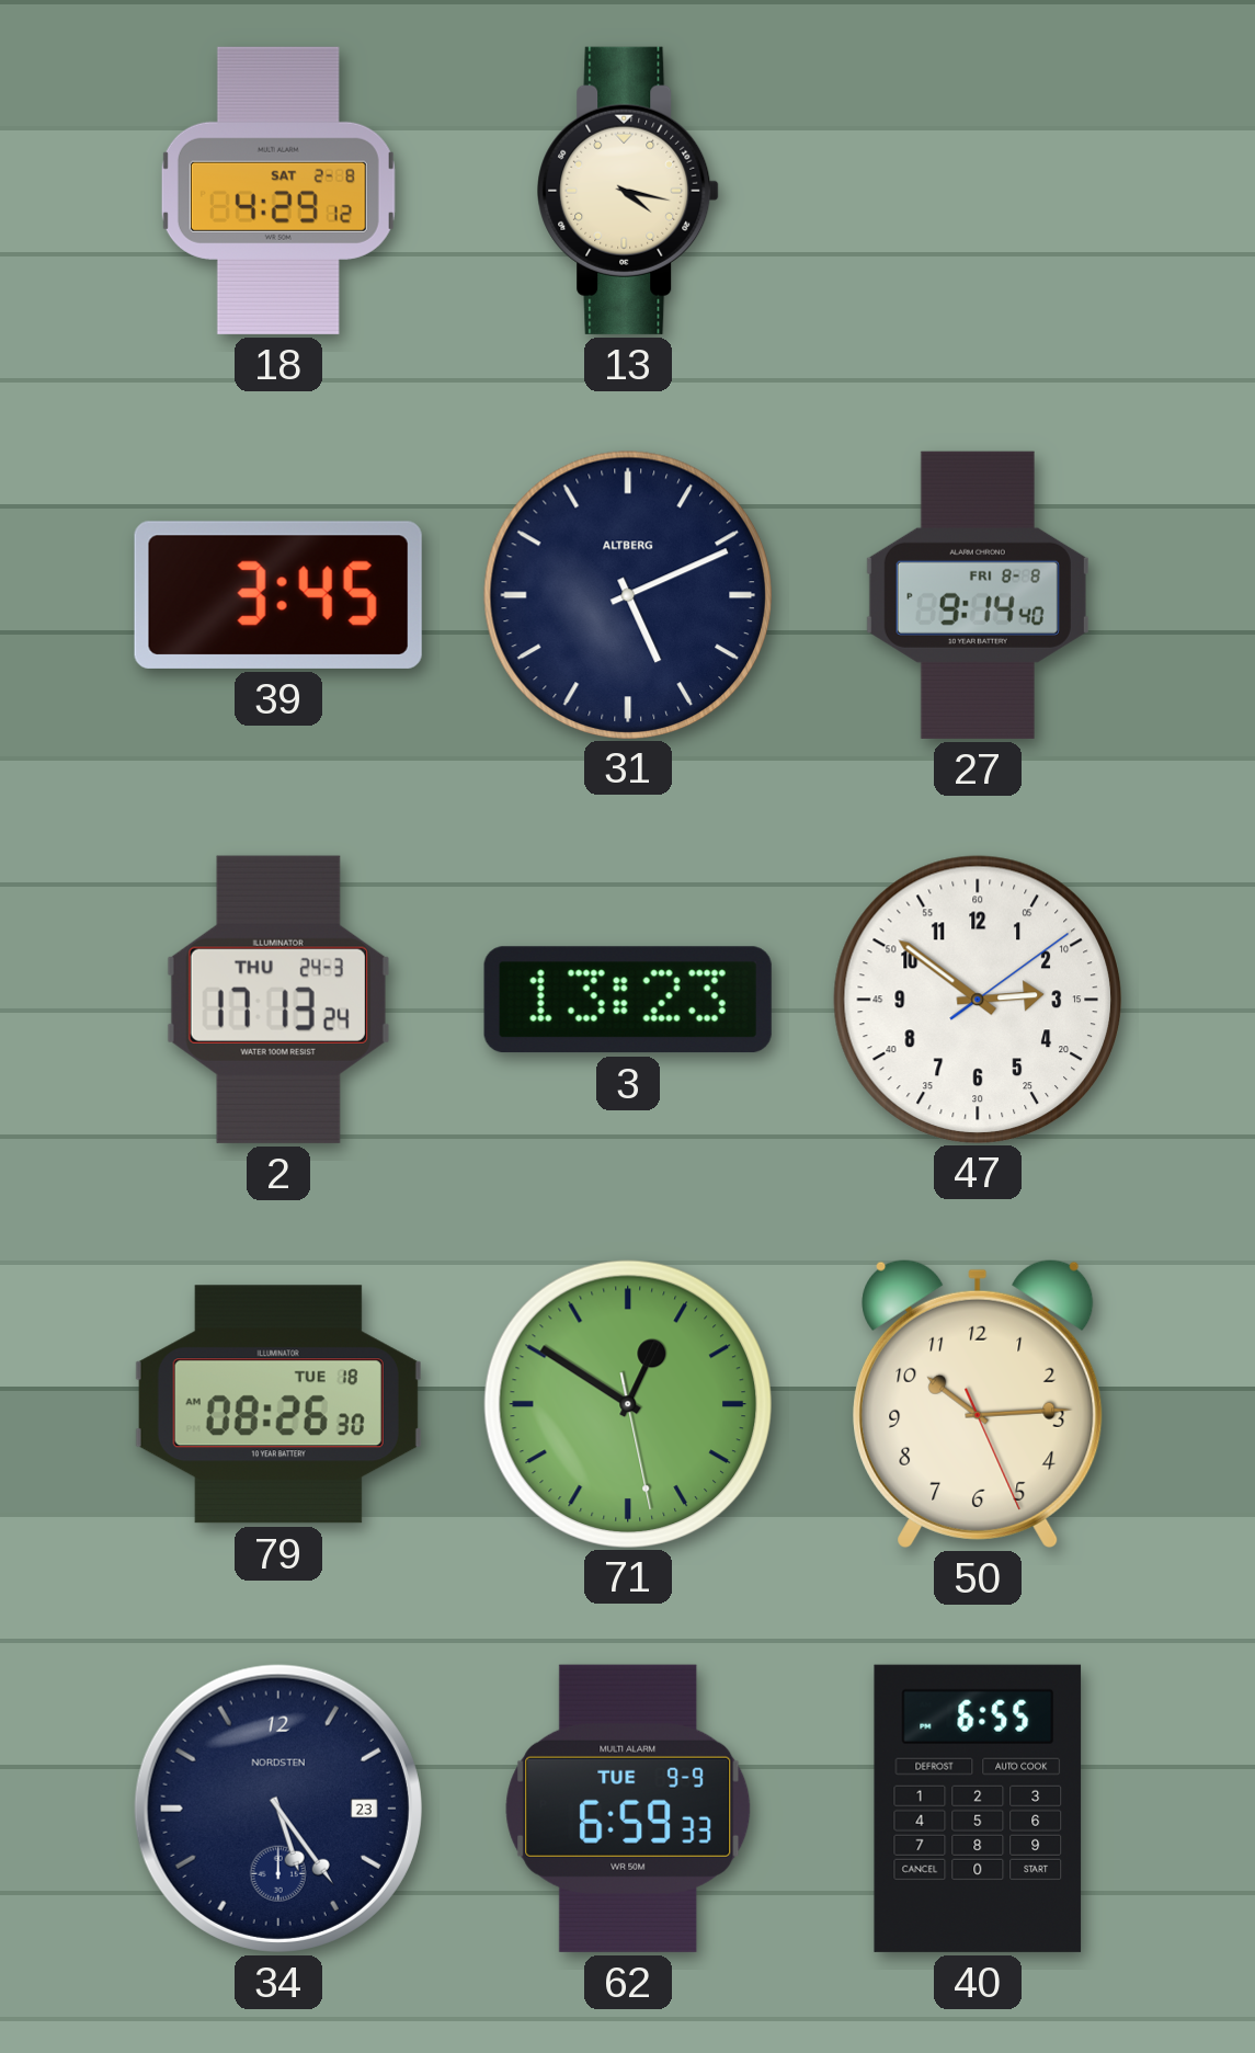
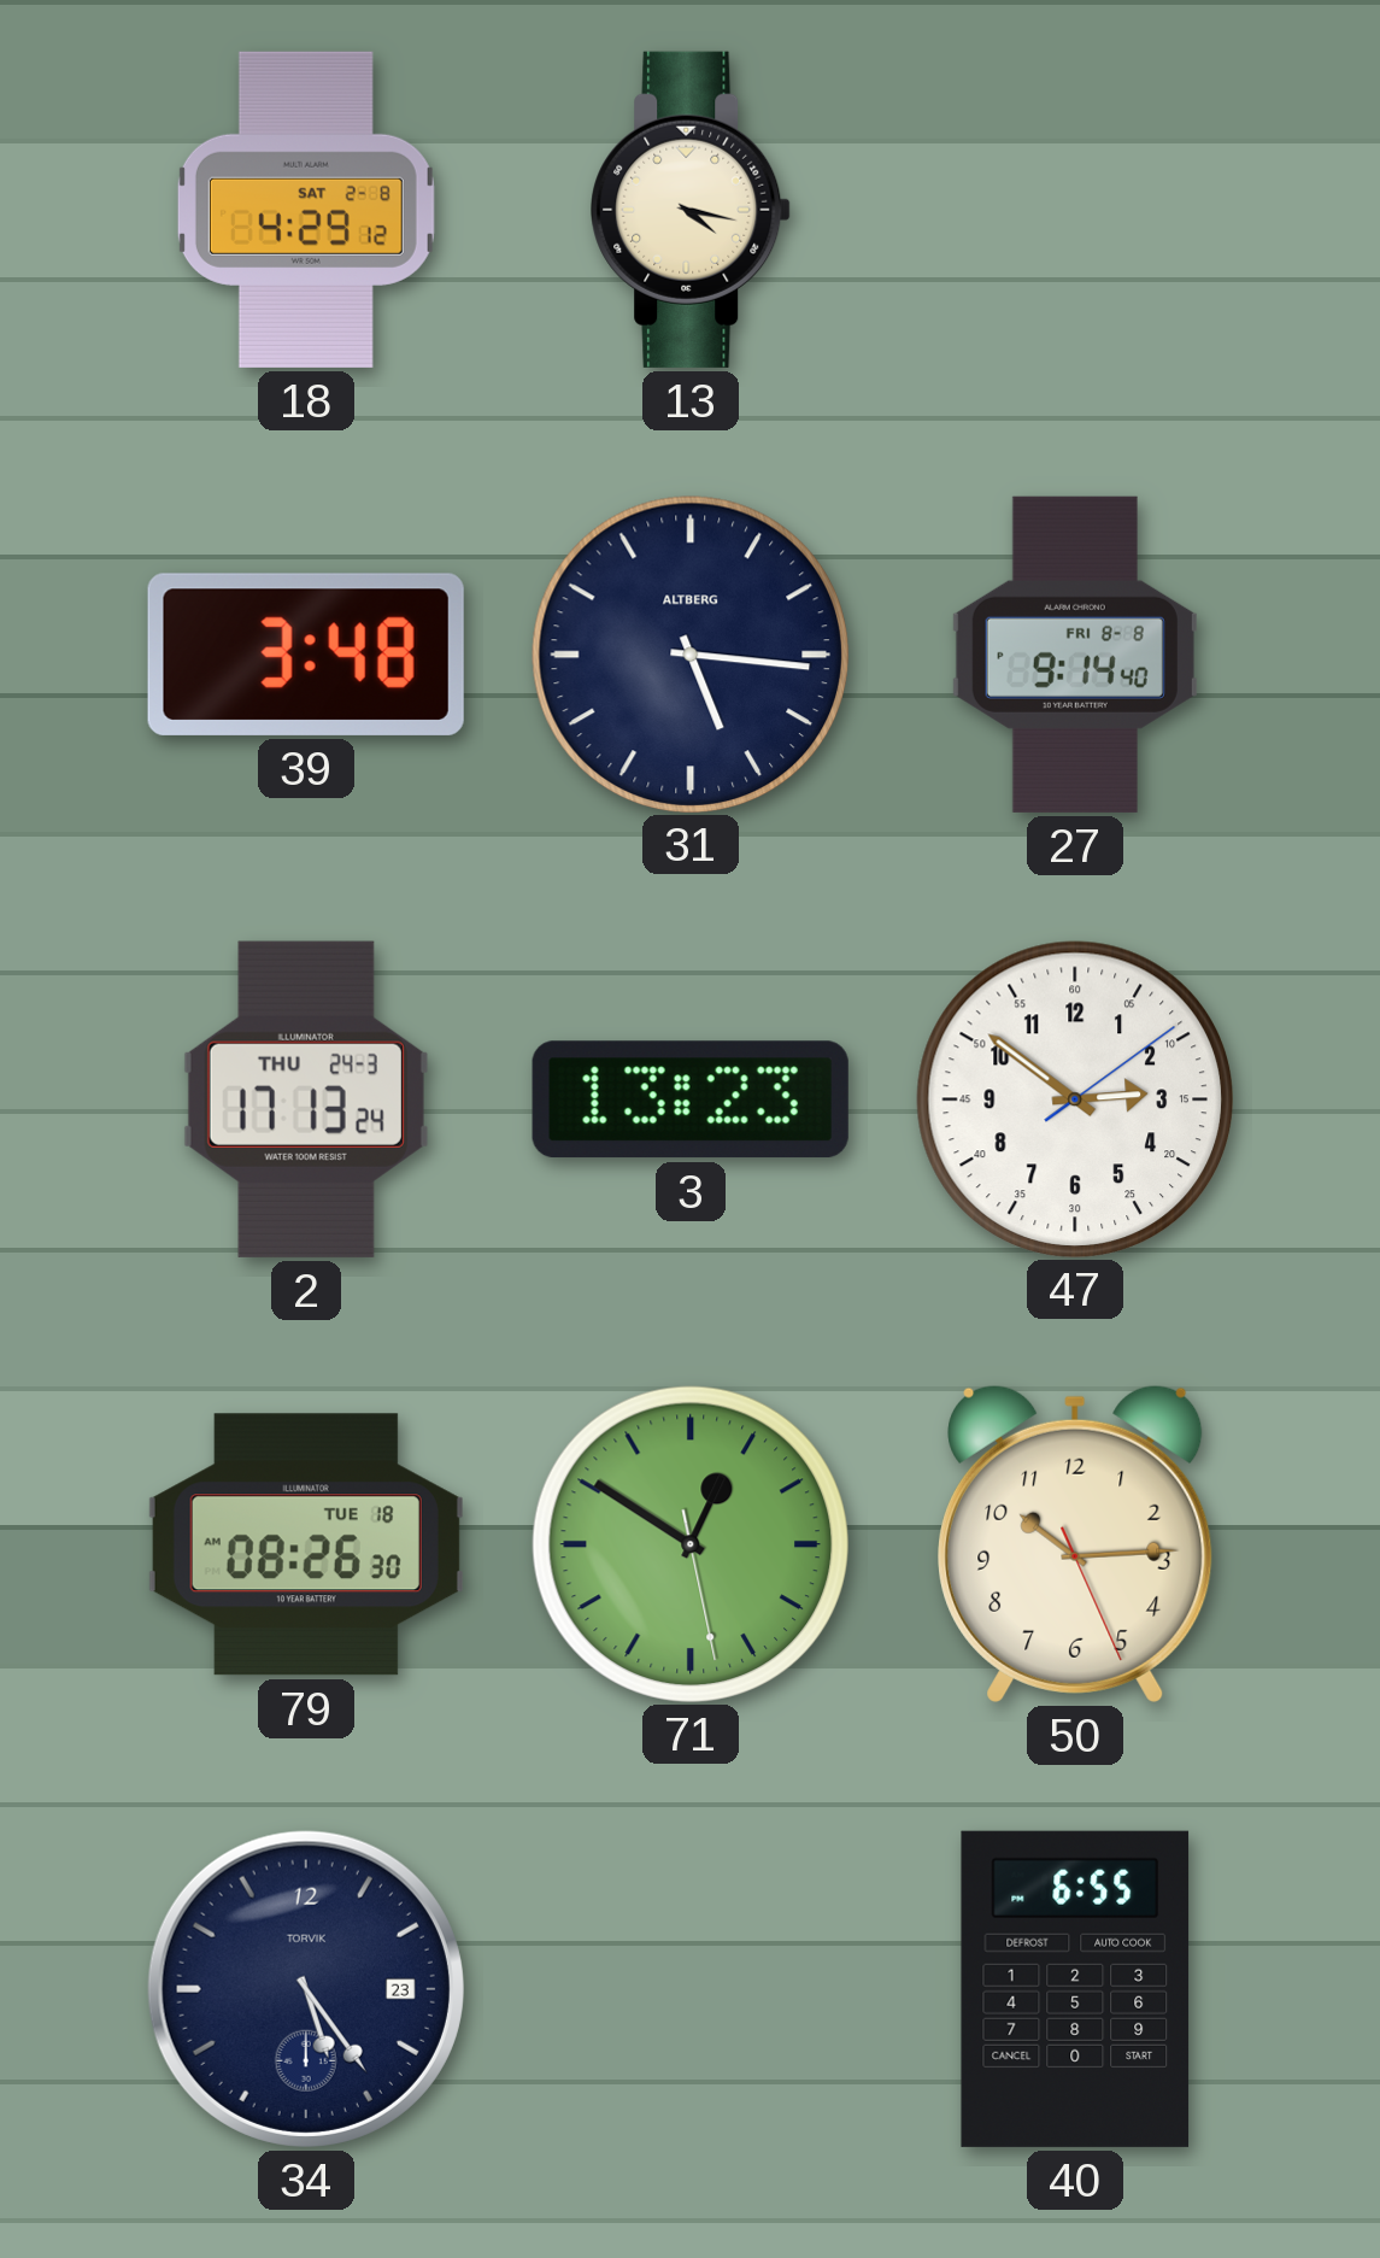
39: 3:45 -> 3:48 (306, 655)
31: 5:11 -> 5:16 (689, 653)
34 brand: NORDSTEN -> TORVIK (306, 1989)
62: 6:59 -> none (628, 1809)
